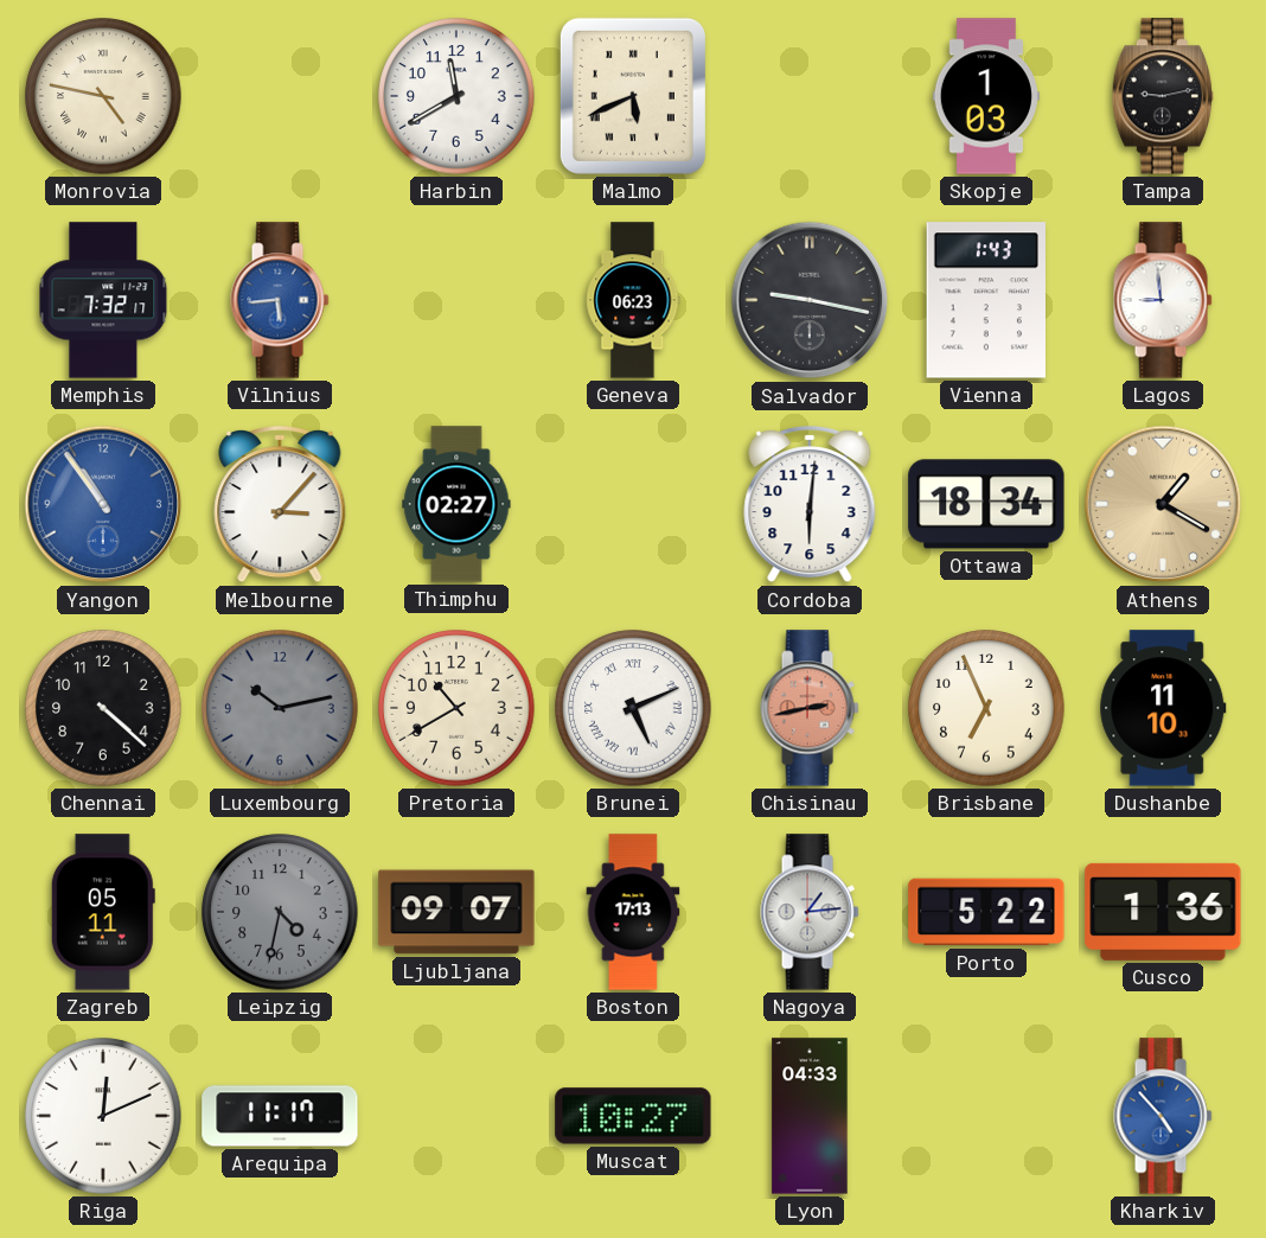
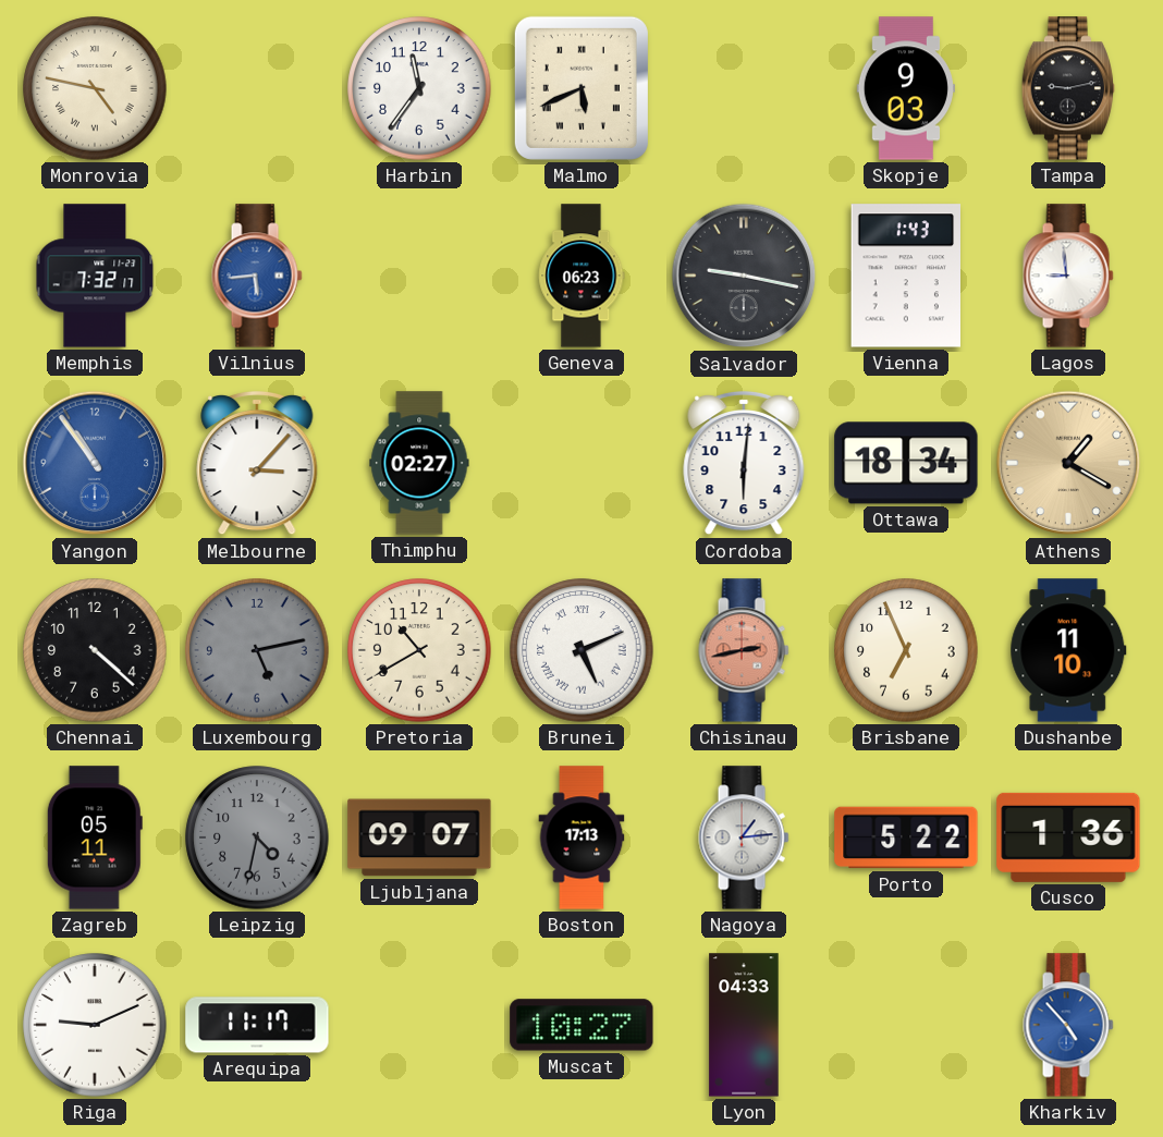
Harbin: 11:40 -> 11:36 (419, 88)
Skopje: 1:03 -> 9:03 (905, 88)
Luxembourg: 10:13 -> 5:13 (257, 650)
Riga: 12:11 -> 9:11 (95, 1025)
